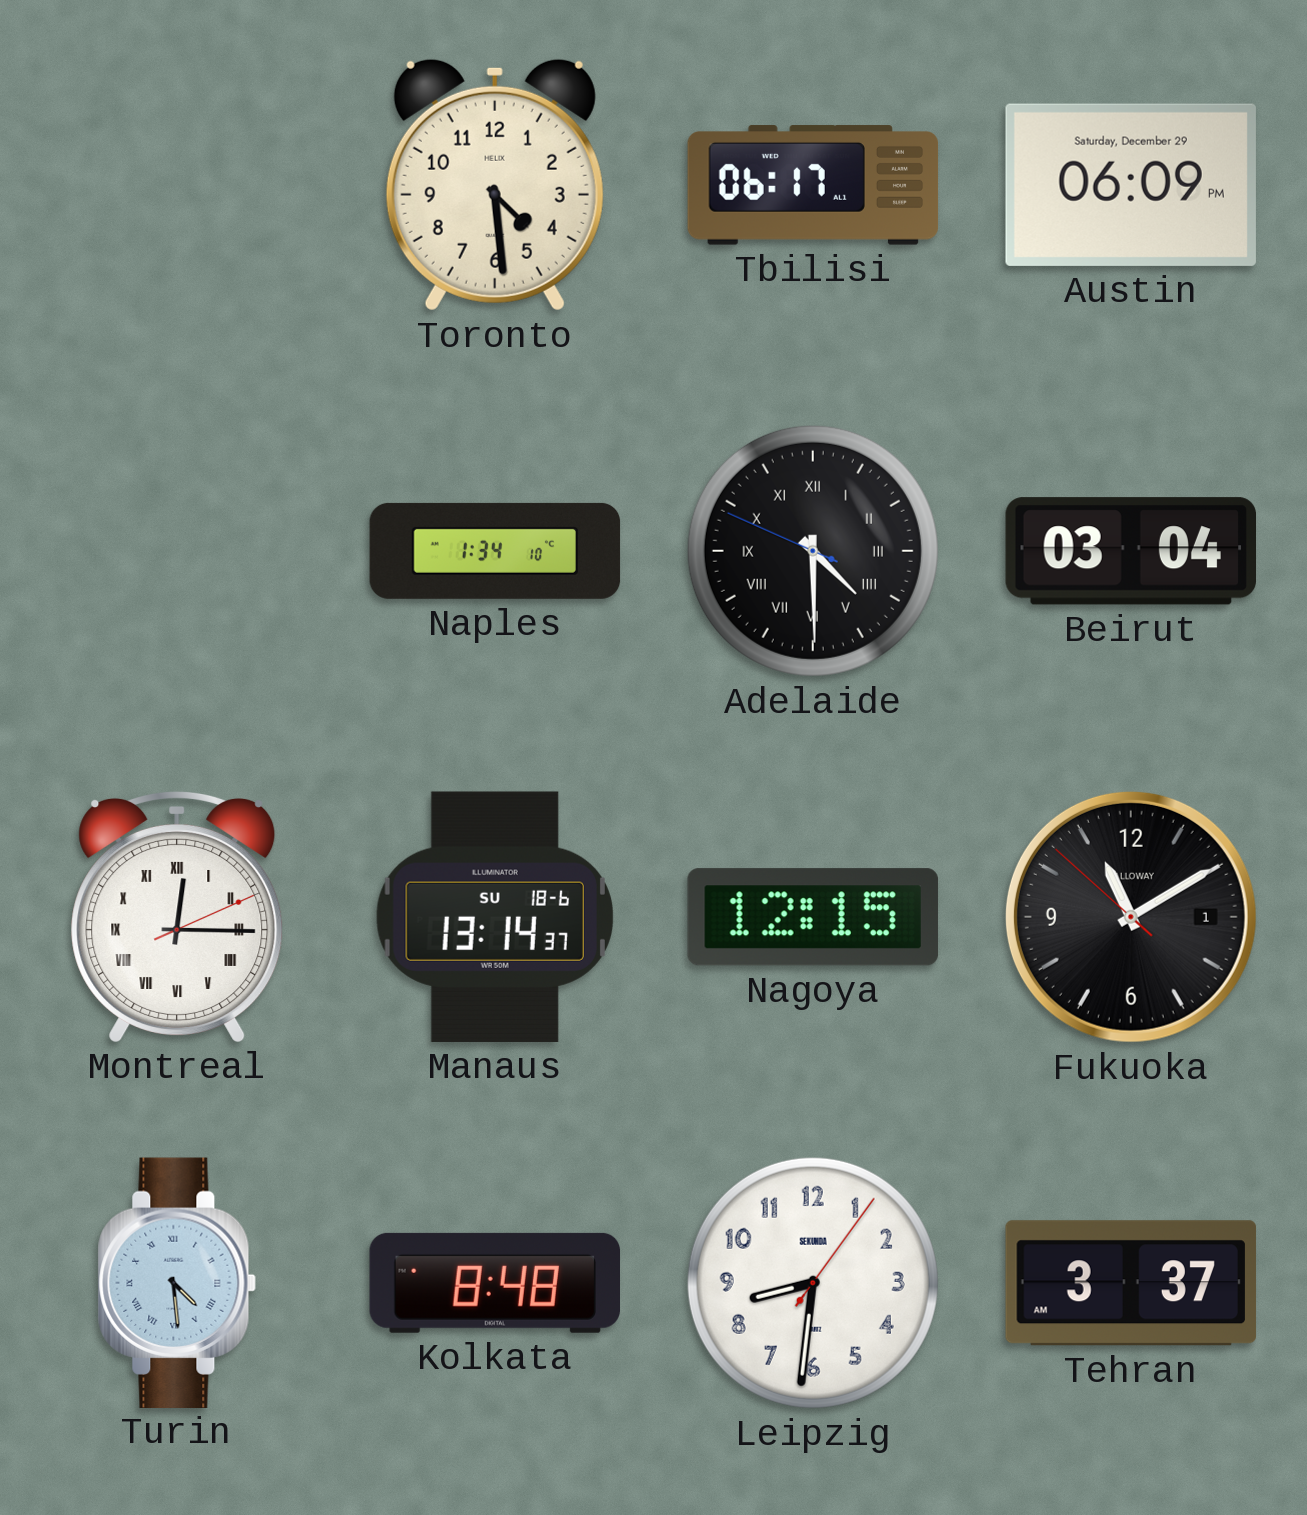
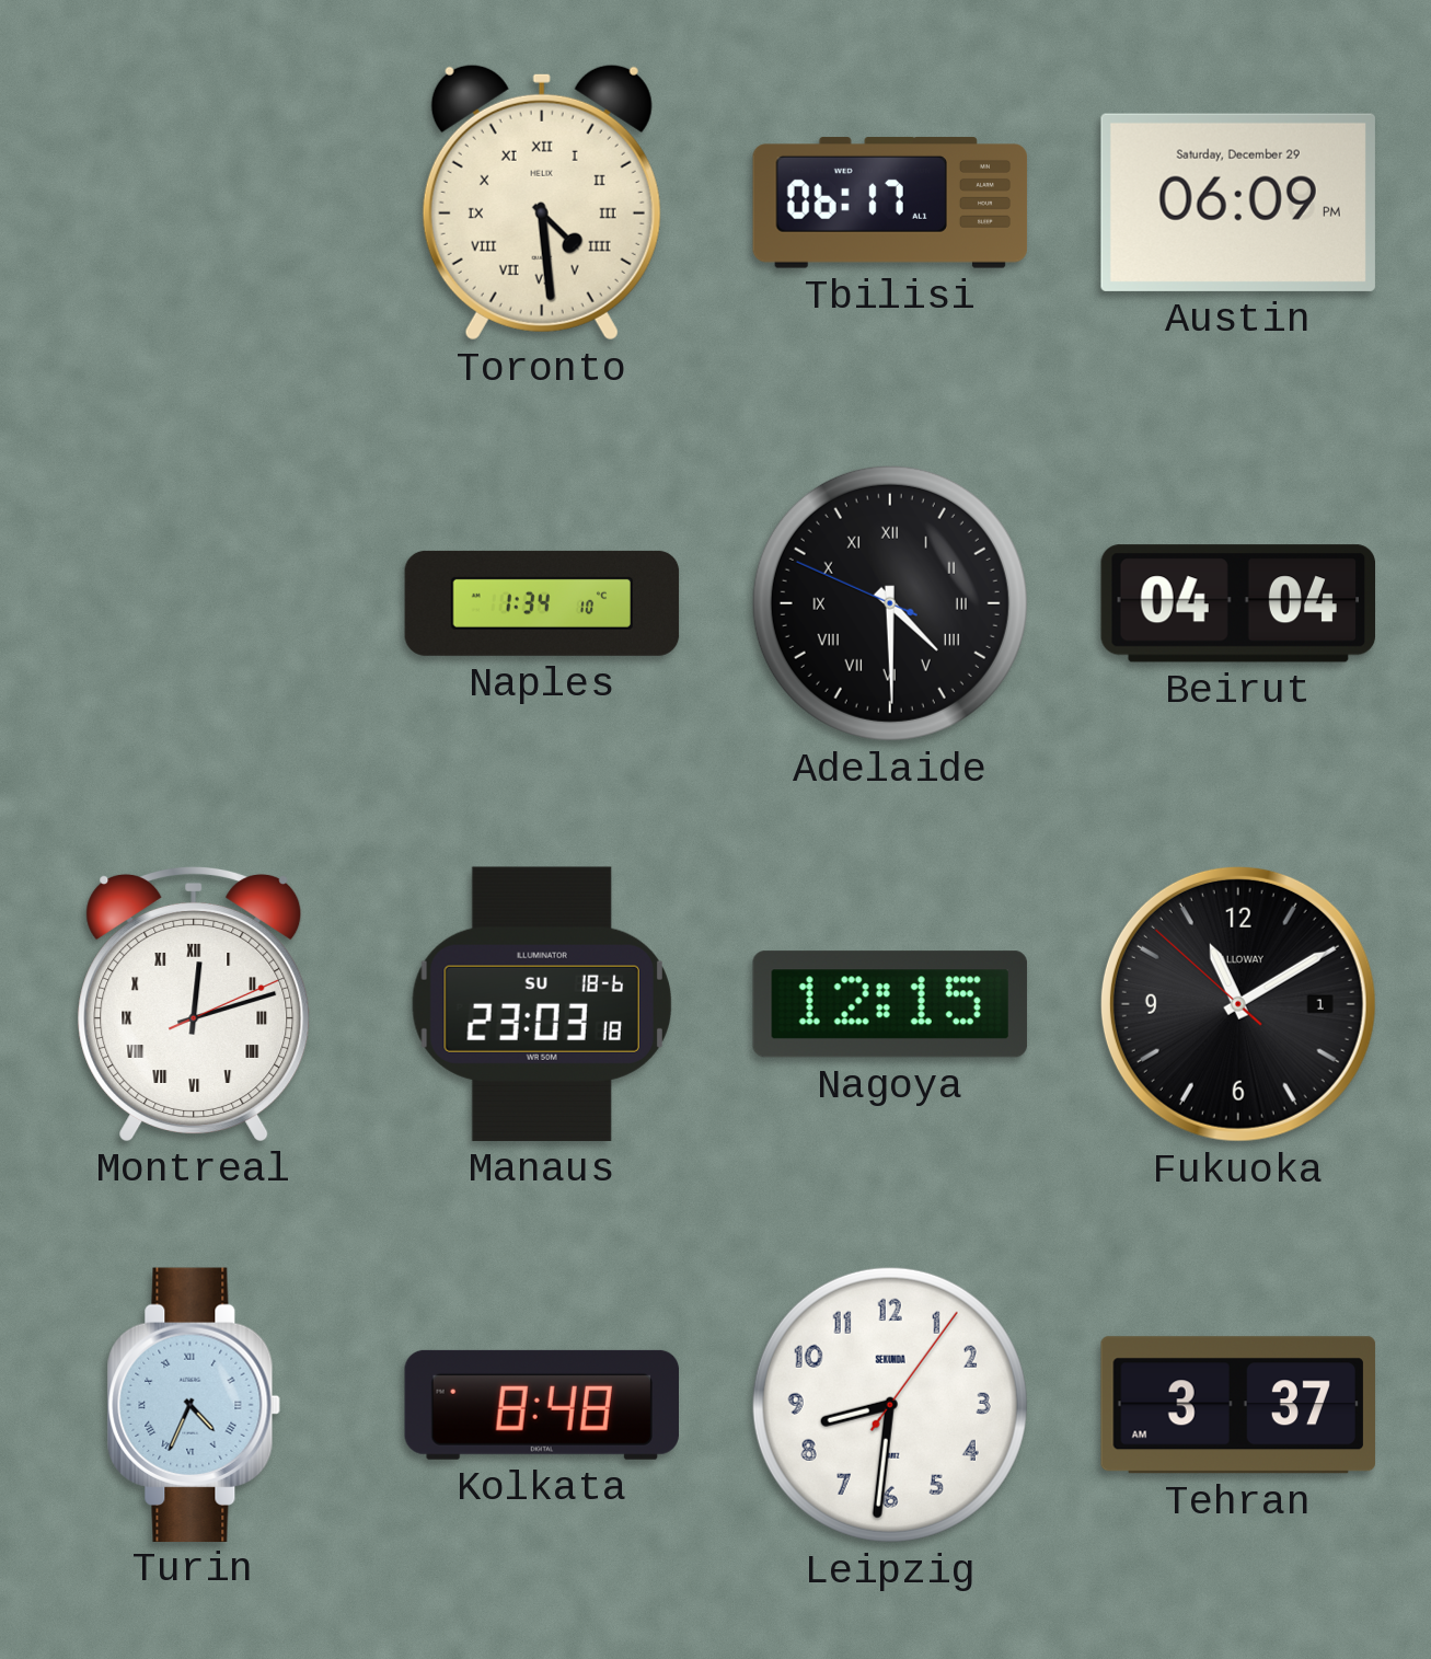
Toronto numerals: Arabic -> Roman (542, 203)
Beirut: 03:04 -> 04:04 (1237, 603)
Montreal: 12:15 -> 12:12 (194, 1003)
Manaus: 13:14 -> 23:03 (542, 1004)
Turin: 4:29 -> 4:34 (194, 1404)
